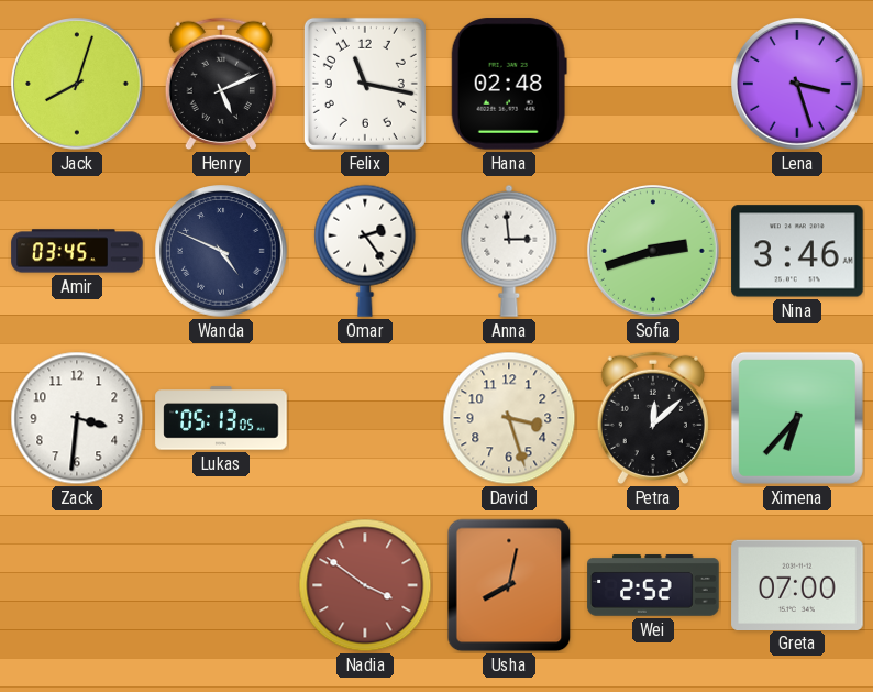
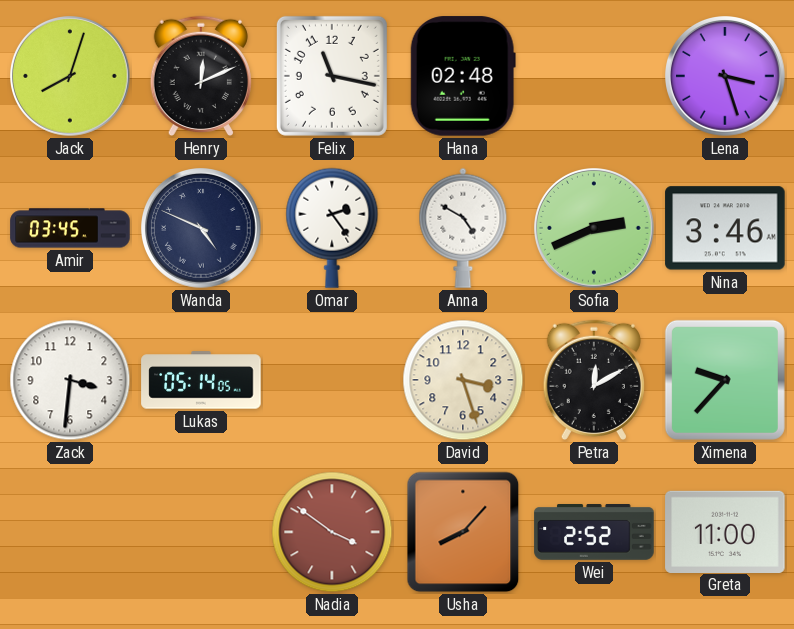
Henry: 5:11 -> 12:11 (201, 76)
Anna: 2:59 -> 4:50 (463, 228)
Sofia: 2:42 -> 2:41 (595, 229)
Lukas: 05:13 -> 05:14 (201, 380)
Petra: 12:08 -> 12:10 (594, 380)
Ximena: 6:37 -> 9:37 (725, 380)
Usha: 8:02 -> 8:07 (463, 532)
Greta: 07:00 -> 11:00 (725, 531)
